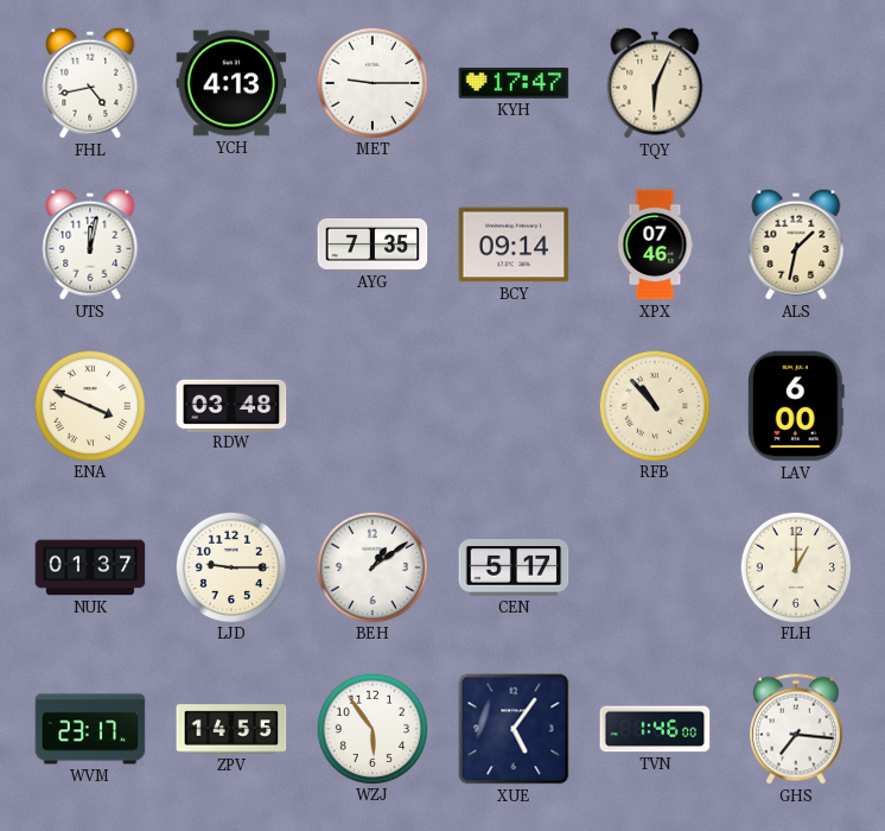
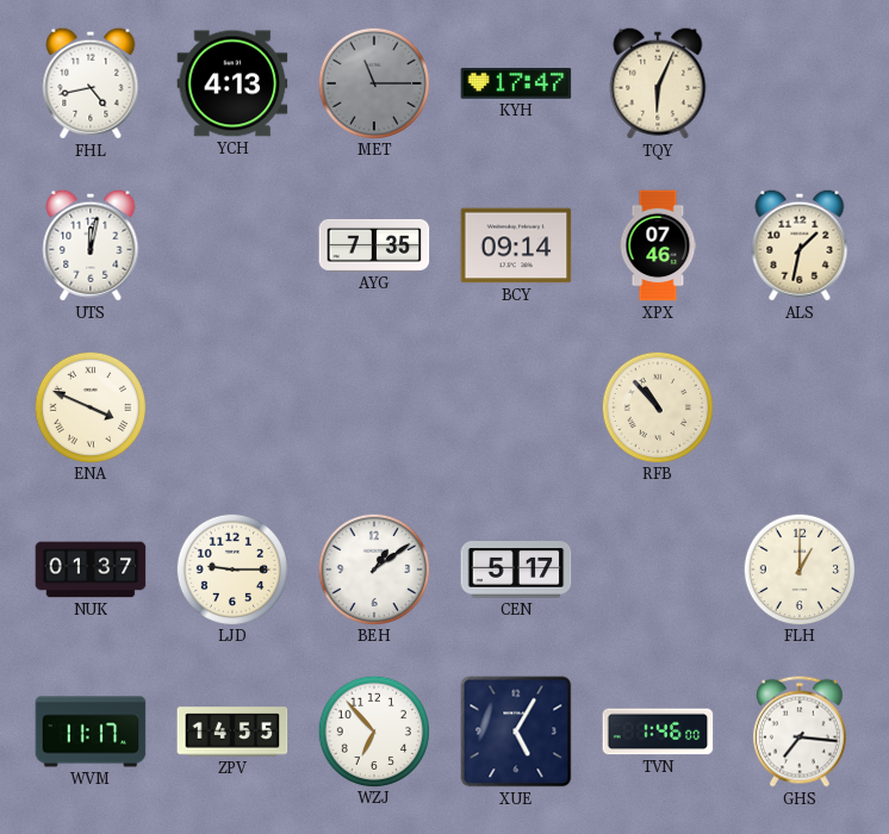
MET: 9:15 -> 11:15 (373, 82)
MET dial: white -> grey (373, 82)
RDW: 03:48 -> none (231, 405)
LAV: 6:00 -> none (796, 406)
WVM: 23:17 -> 11:17 (91, 732)
WZJ: 5:54 -> 6:53 (373, 730)
XUE: 5:06 -> 5:05 (516, 732)
